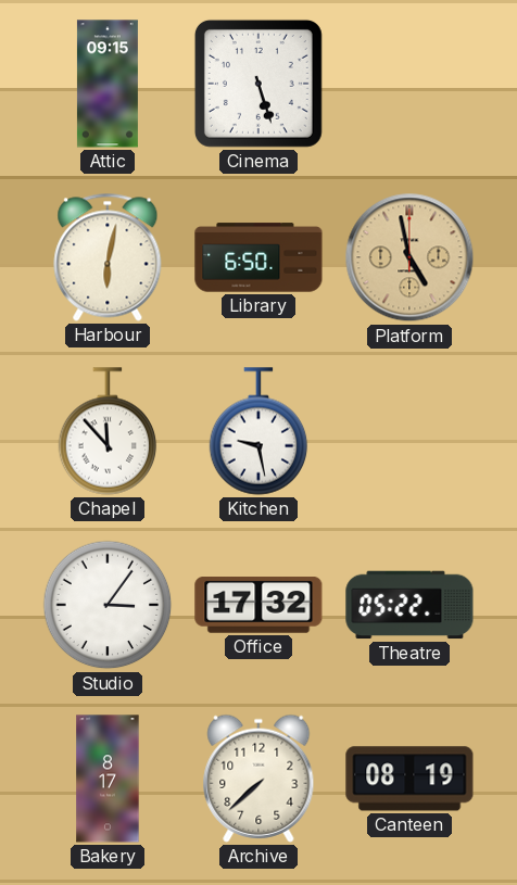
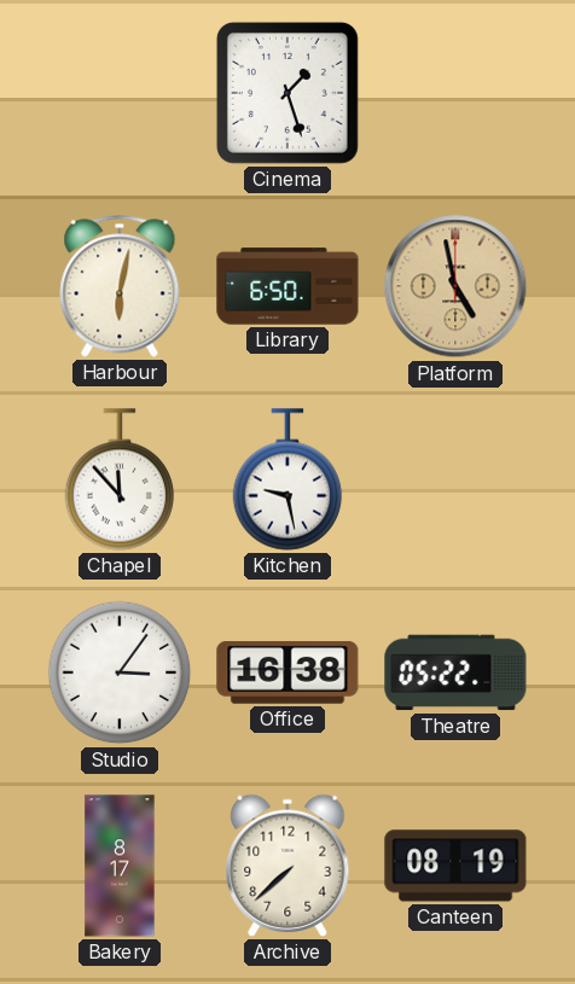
Attic: 09:15 -> none (108, 84)
Cinema: 5:27 -> 1:27 (287, 93)
Office: 17:32 -> 16:38 (287, 674)
